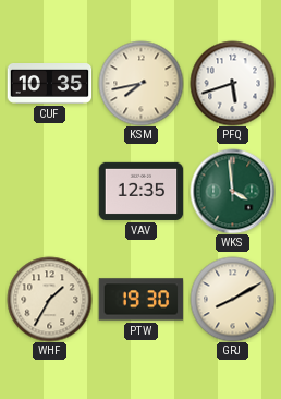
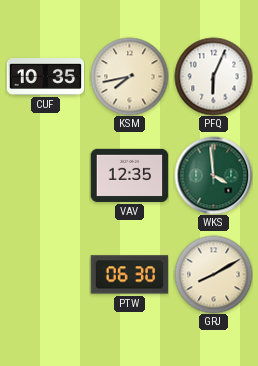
PFQ: 5:42 -> 6:04 (213, 76)
WHF: 1:35 -> none (49, 299)
PTW: 19:30 -> 06:30 (129, 275)
